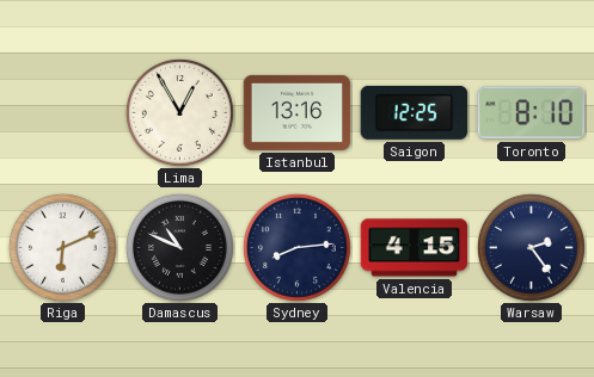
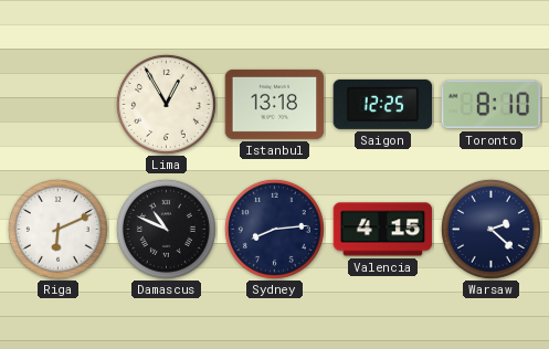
Istanbul: 13:16 -> 13:18 (275, 104)
Warsaw: 2:24 -> 2:22 (490, 229)
